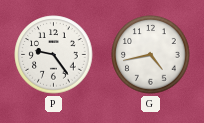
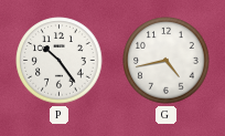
P: 9:24 -> 10:24 (60, 61)
